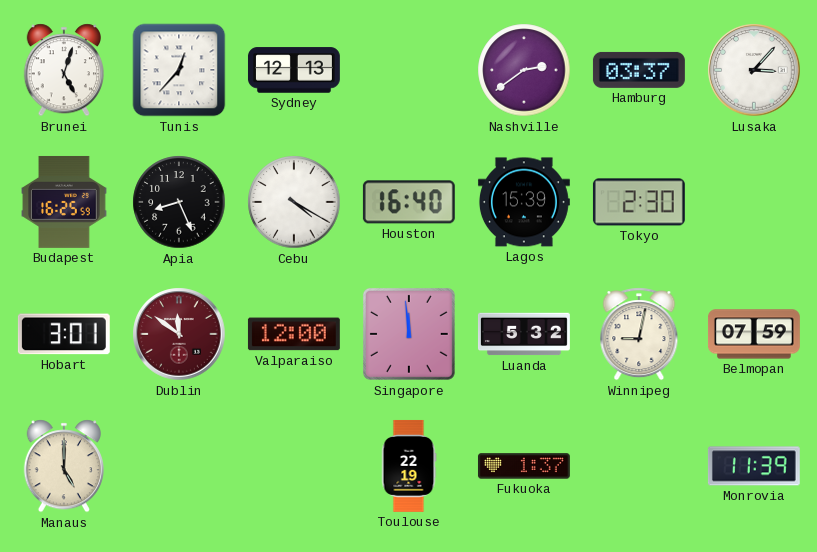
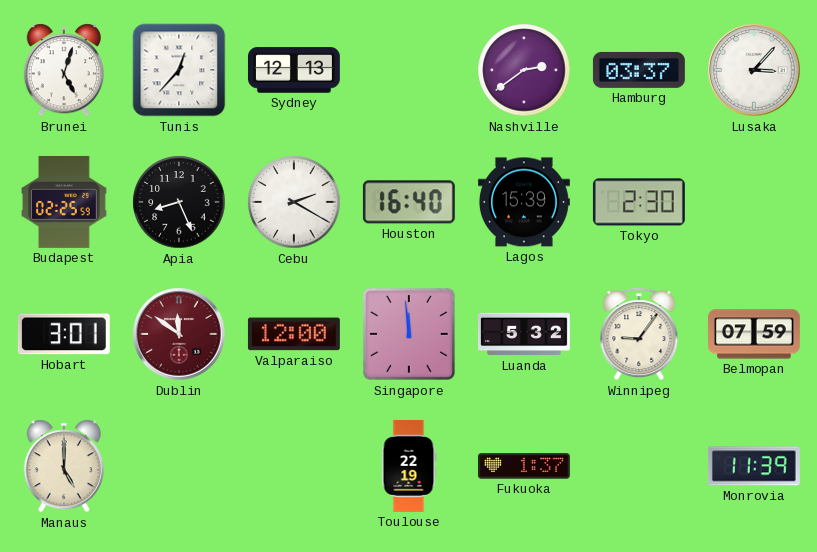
Budapest: 16:25 -> 02:25 (64, 202)
Cebu: 4:20 -> 2:20 (294, 202)
Winnipeg: 9:02 -> 9:06 (639, 334)
